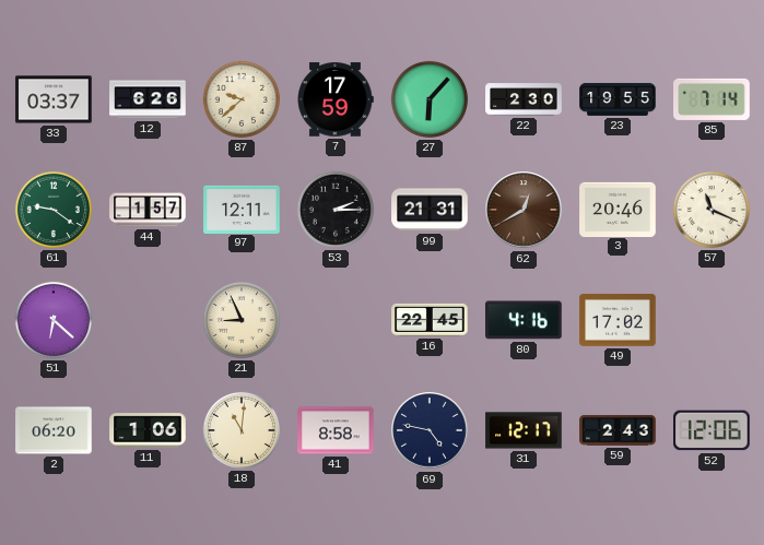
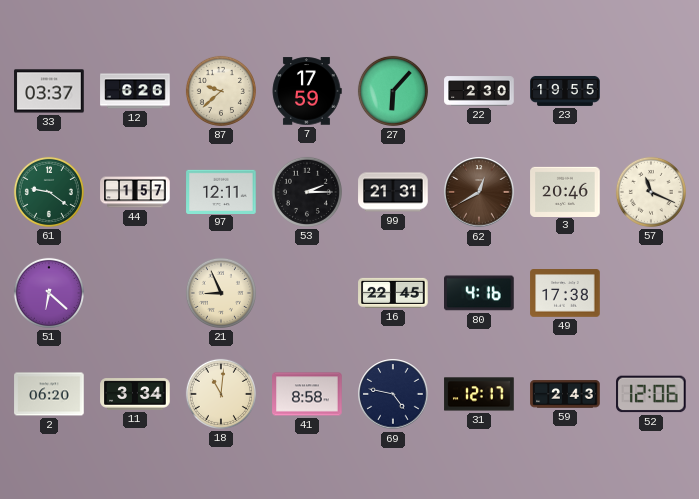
85: 7:14 -> none (712, 99)
49: 17:02 -> 17:38 (565, 293)
11: 1:06 -> 3:34 (135, 394)
